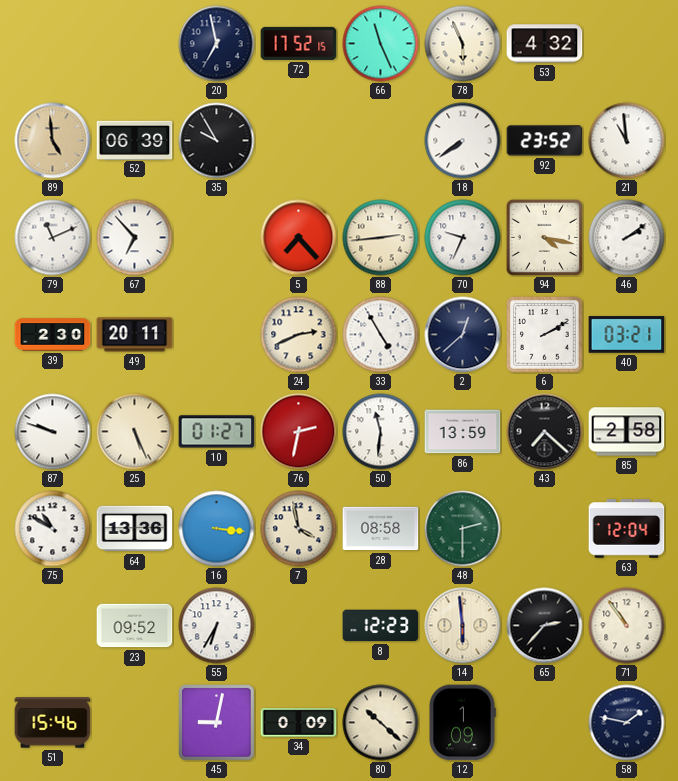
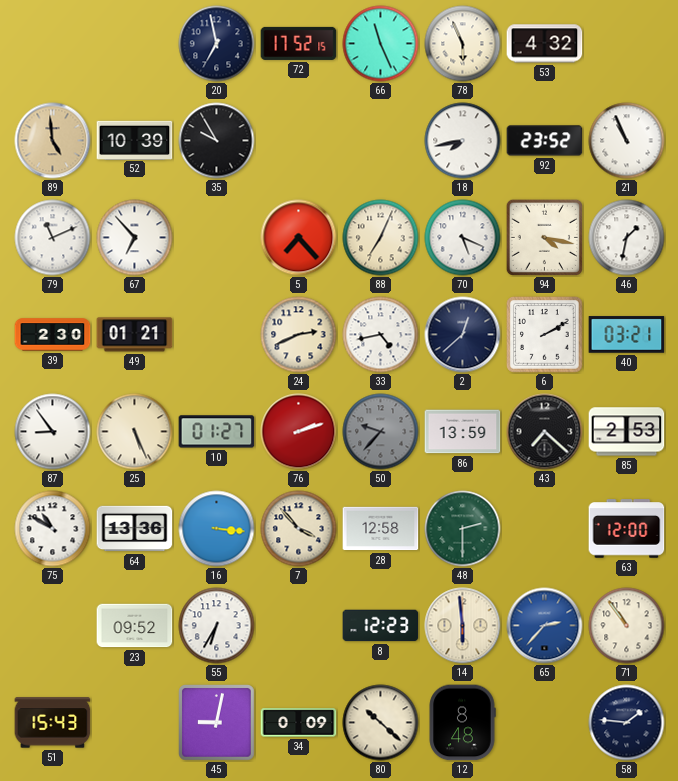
52: 06:39 -> 10:39 (135, 140)
18: 7:39 -> 7:43 (463, 141)
21: 10:59 -> 10:56 (627, 141)
88: 2:44 -> 7:04 (381, 238)
70: 9:34 -> 5:19 (463, 238)
46: 2:09 -> 1:32 (627, 238)
49: 20:11 -> 01:21 (135, 335)
33: 4:55 -> 4:43 (381, 335)
87: 9:48 -> 8:54 (53, 432)
76: 2:32 -> 2:12 (299, 432)
50: 11:31 -> 9:37 (381, 432)
50 dial: white -> grey (381, 432)
85: 2:58 -> 2:53 (627, 432)
7: 3:58 -> 3:53 (299, 529)
28: 08:58 -> 12:58 (381, 529)
63: 12:04 -> 12:00 (627, 529)
65 dial: black -> blue (545, 626)
51: 15:46 -> 15:43 (53, 723)
12: 1:09 -> 8:48 (462, 723)
58: 1:47 -> 1:46 (627, 723)
